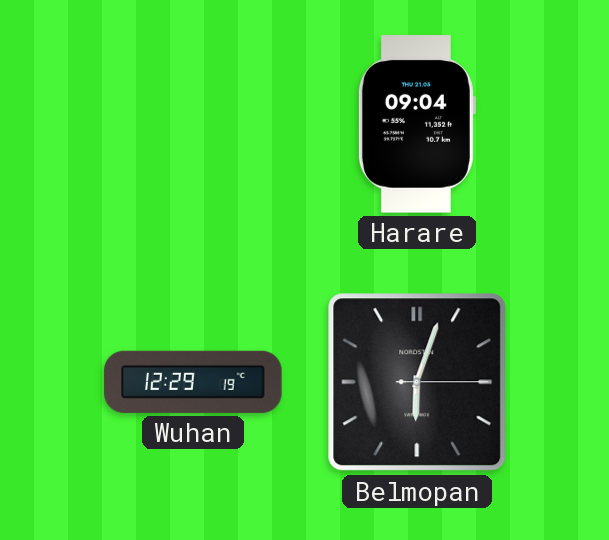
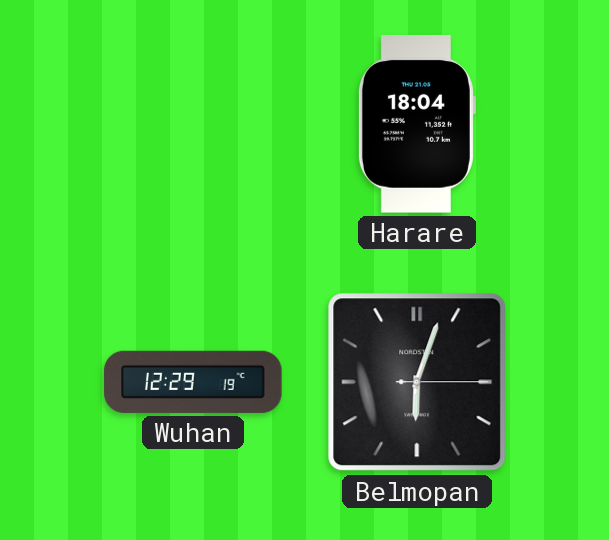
Harare: 09:04 -> 18:04 (416, 124)
